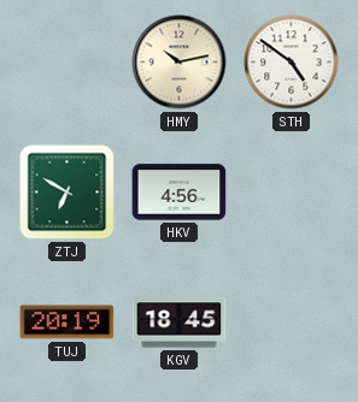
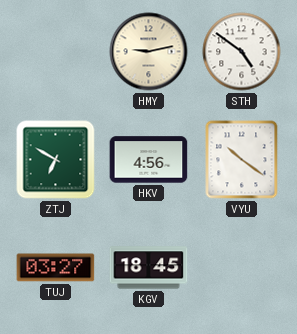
HMY: 10:13 -> 9:13 (149, 52)
VYU: none -> 10:21 (242, 160)
TUJ: 20:19 -> 03:27 (56, 268)
